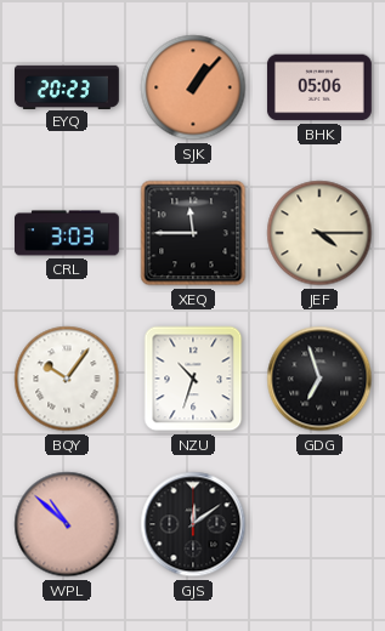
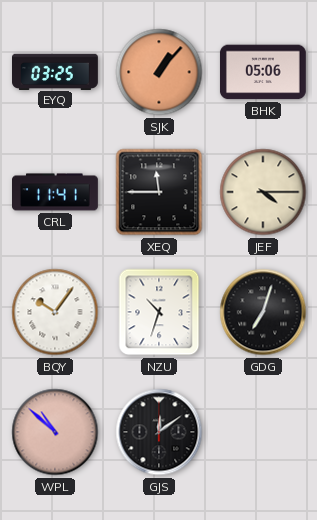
EYQ: 20:23 -> 03:25 (56, 71)
CRL: 3:03 -> 11:41 (56, 192)
GDG: 6:57 -> 7:03 (263, 312)
